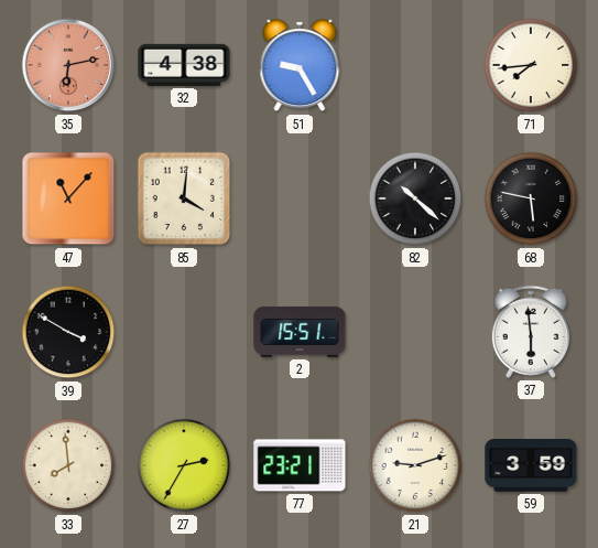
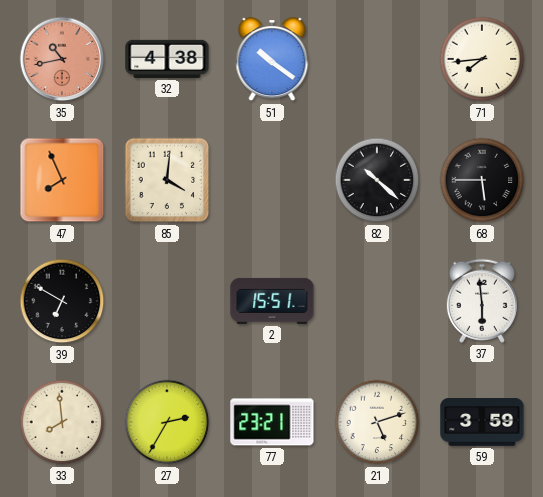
35: 6:13 -> 10:43 (62, 59)
51: 9:25 -> 10:21 (272, 60)
47: 11:07 -> 7:56 (62, 180)
68: 5:47 -> 5:45 (482, 180)
39: 3:50 -> 6:50 (62, 301)
21: 9:12 -> 5:12 (377, 422)
